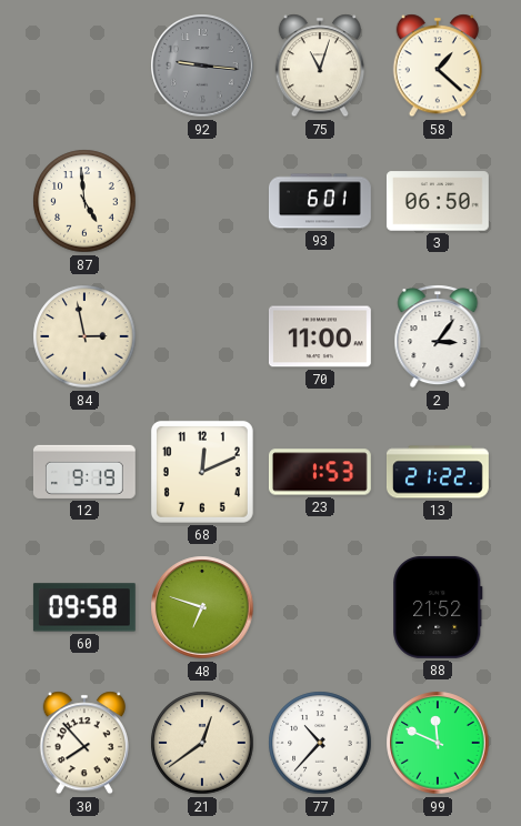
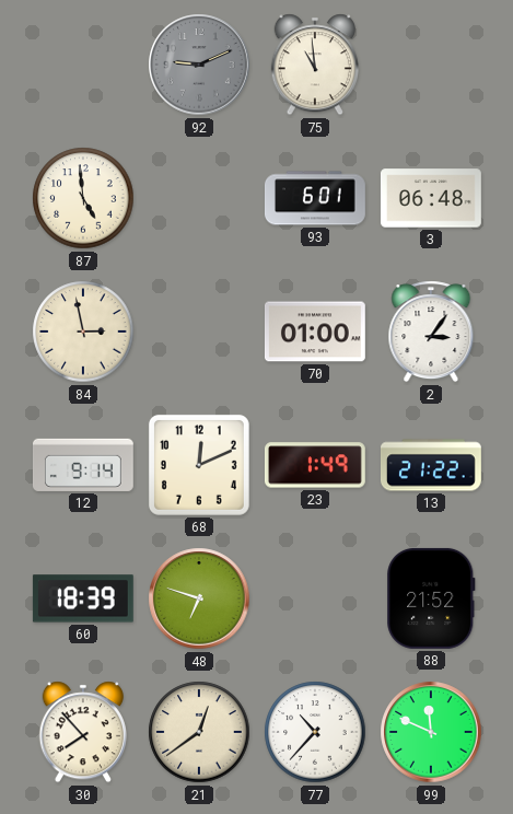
92: 9:16 -> 9:11 (199, 65)
75: 11:03 -> 10:59 (315, 65)
58: 1:22 -> none (438, 66)
3: 06:50 -> 06:48 (431, 198)
70: 11:00 -> 01:00 (315, 332)
12: 9:19 -> 9:14 (83, 465)
23: 1:53 -> 1:49 (315, 465)
60: 09:58 -> 18:39 (83, 598)
